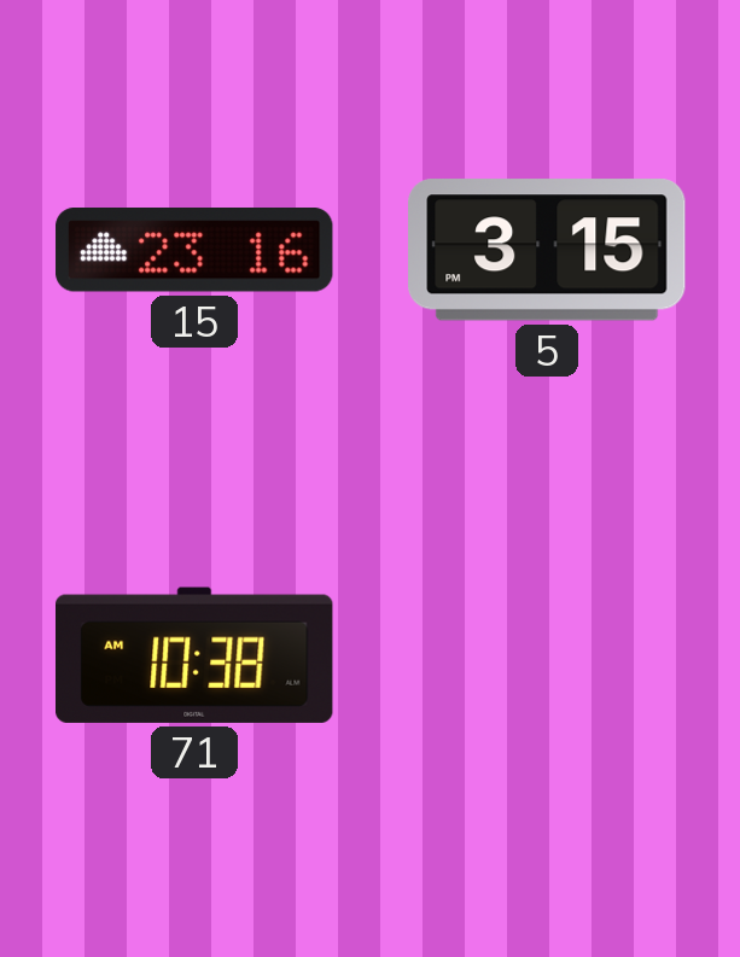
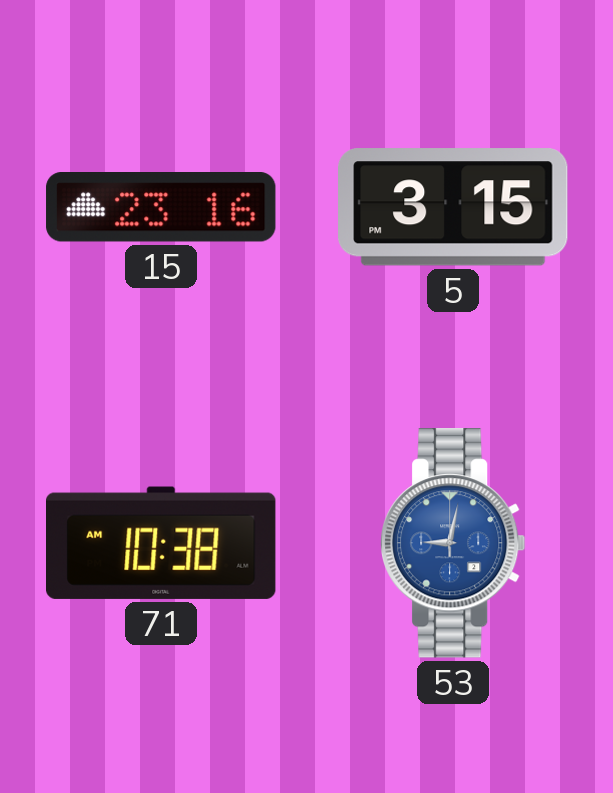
53: none -> 9:02 (453, 543)
